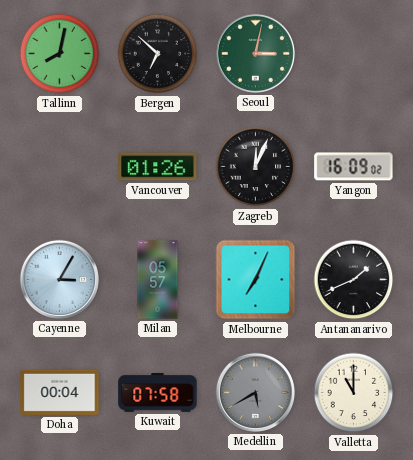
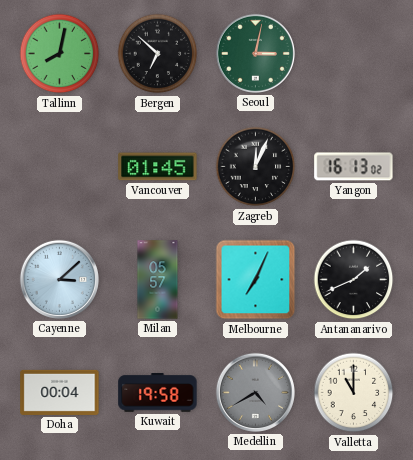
Vancouver: 01:26 -> 01:45 (158, 167)
Yangon: 16:09 -> 16:13 (354, 167)
Cayenne: 3:05 -> 3:08 (59, 279)
Kuwait: 07:58 -> 19:58 (158, 393)
Medellin: 5:40 -> 4:40 (255, 392)
